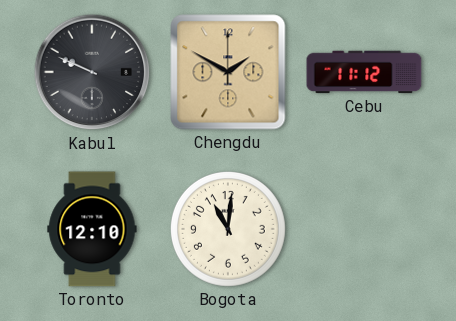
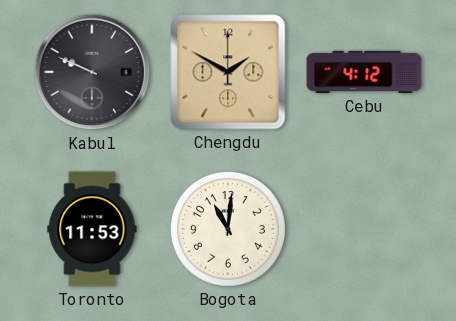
Cebu: 11:12 -> 4:12 (364, 72)
Toronto: 12:10 -> 11:53 (92, 229)
